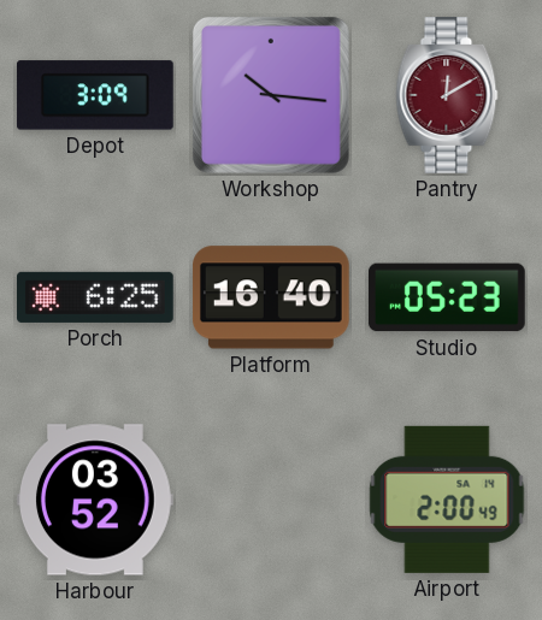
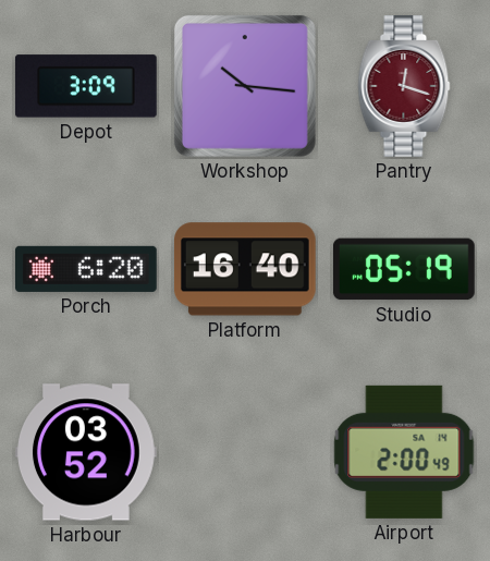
Pantry: 12:10 -> 12:18 (404, 87)
Porch: 6:25 -> 6:20 (87, 269)
Studio: 05:23 -> 05:19 (404, 269)
